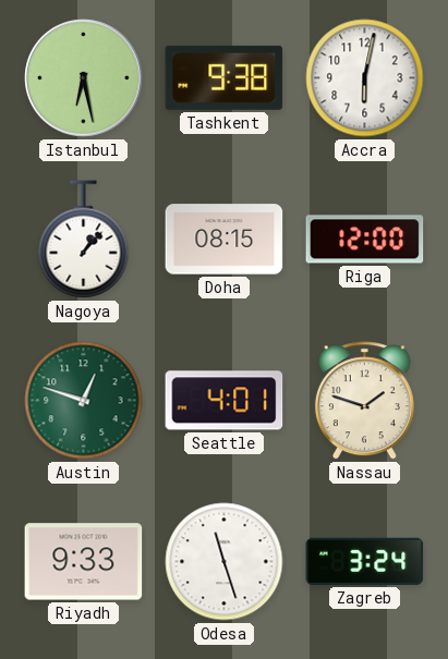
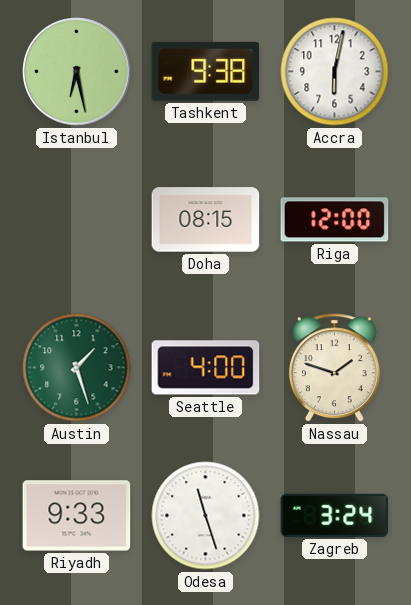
Nagoya: 1:07 -> none (84, 240)
Austin: 12:48 -> 1:27 (77, 368)
Seattle: 4:01 -> 4:00 (206, 368)
